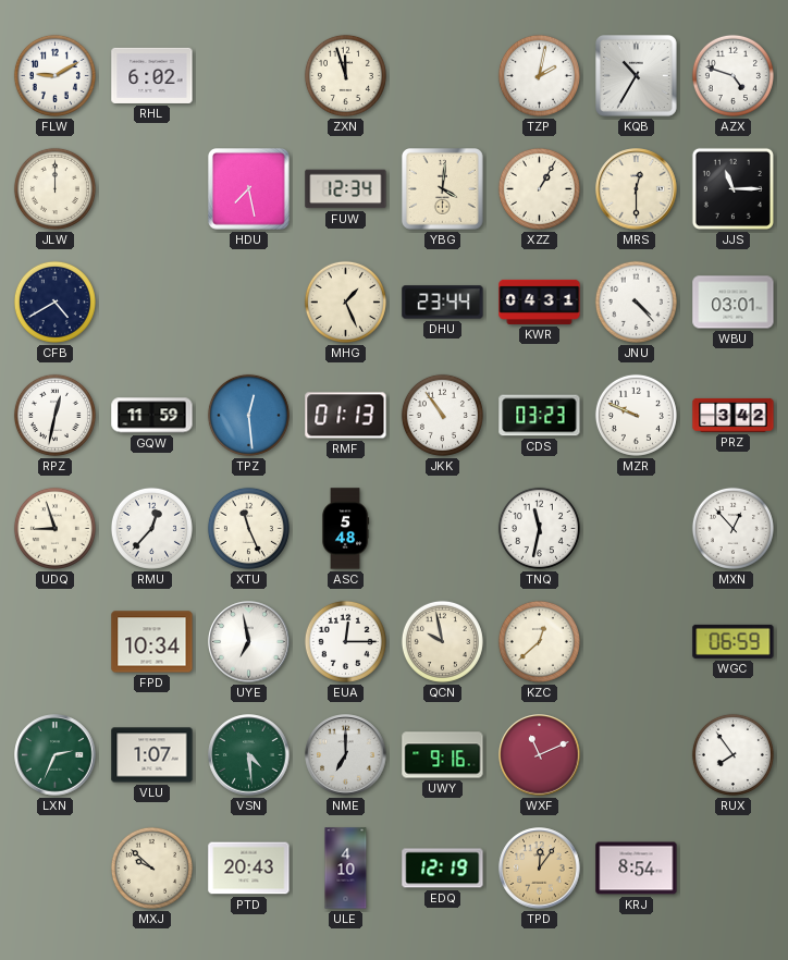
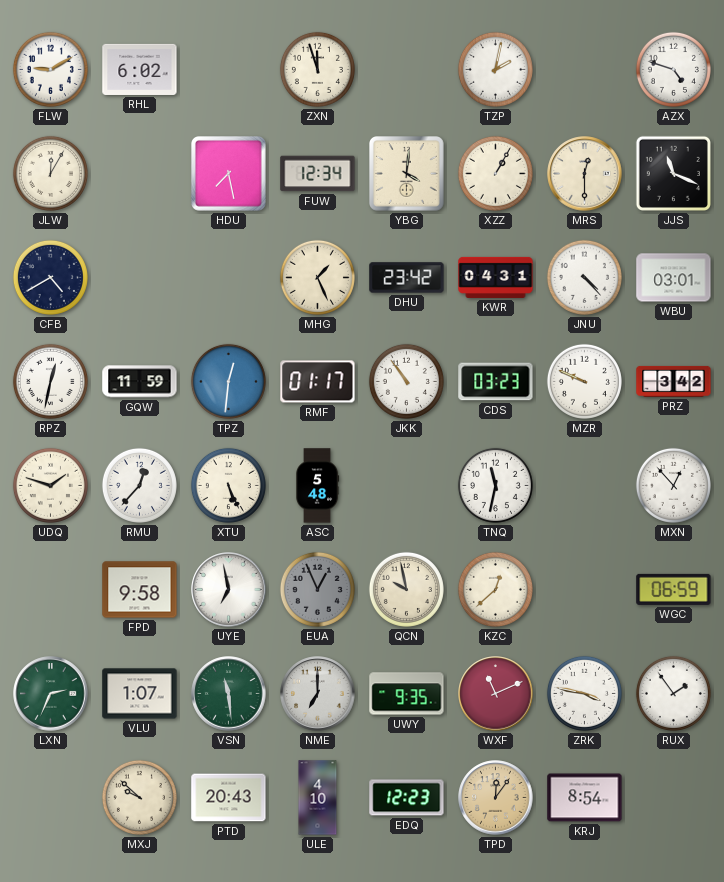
KQB: 10:35 -> none (637, 76)
JLW: 12:00 -> 12:05 (50, 173)
JJS: 11:15 -> 11:19 (673, 173)
DHU: 23:44 -> 23:42 (407, 278)
TPZ: 12:29 -> 12:31 (228, 381)
RMF: 01:13 -> 01:17 (318, 382)
UDQ: 8:57 -> 1:48 (50, 485)
XTU: 11:26 -> 5:26 (228, 485)
FPD: 10:34 -> 9:58 (140, 590)
EUA: 12:15 -> 12:56 (317, 589)
EUA dial: white -> grey (317, 589)
VSN: 4:29 -> 11:29 (229, 694)
UWY: 9:16 -> 9:35 (407, 694)
ZRK: none -> 3:47 (584, 693)
RUX: 7:54 -> 1:54 (673, 693)
EDQ: 12:19 -> 12:23 (407, 798)
